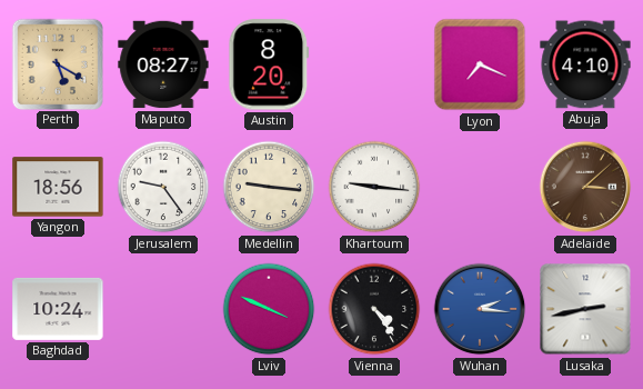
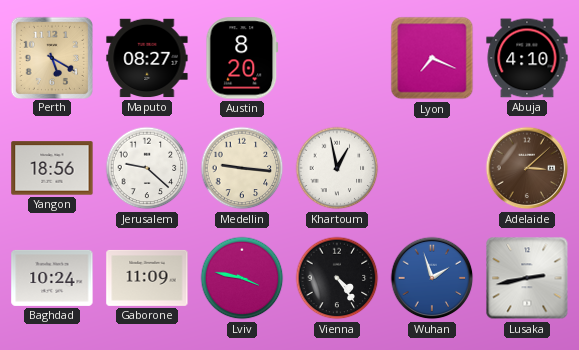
Jerusalem: 9:24 -> 9:22 (147, 168)
Khartoum: 9:16 -> 12:58 (337, 168)
Gaborone: none -> 11:09 (147, 278)
Lviv: 3:49 -> 3:47 (242, 278)
Wuhan: 2:16 -> 1:57 (432, 278)
